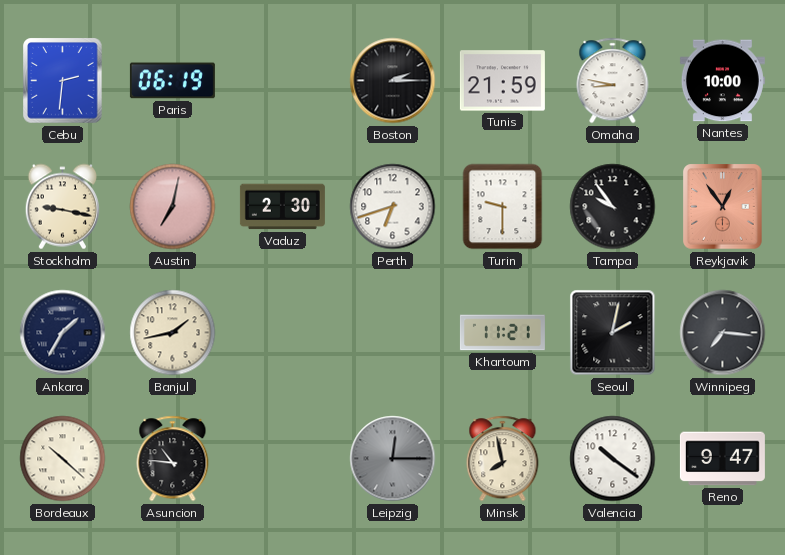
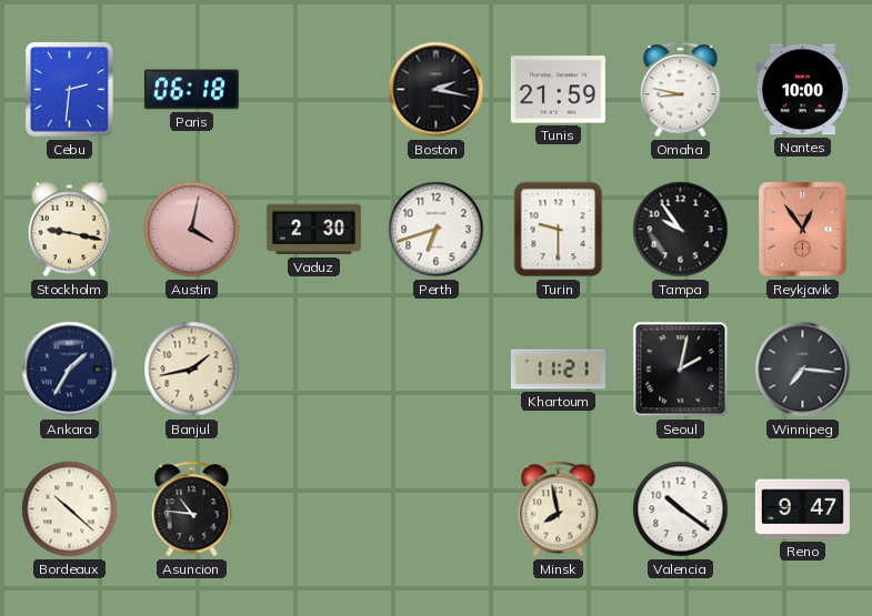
Paris: 06:19 -> 06:18 (191, 90)
Boston: 2:15 -> 2:17 (437, 90)
Austin: 7:02 -> 4:02 (192, 230)
Leipzig: 12:15 -> none (393, 459)
